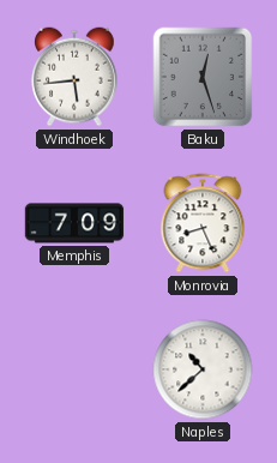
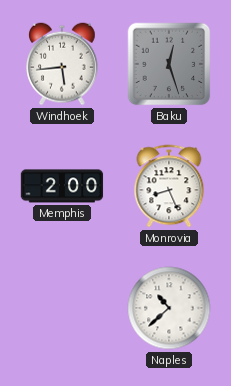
Memphis: 7:09 -> 2:00 (62, 186)
